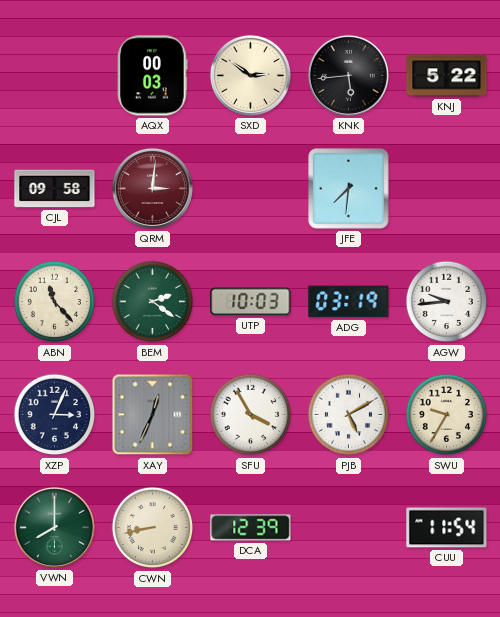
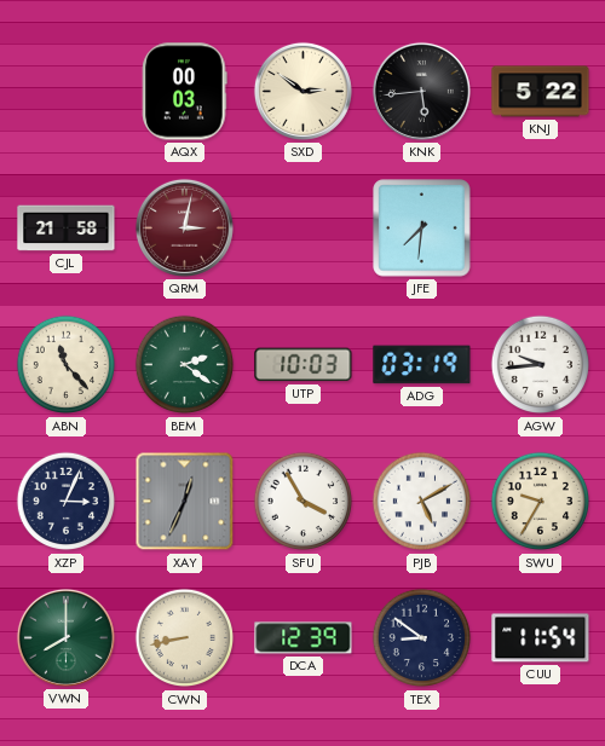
CJL: 09:58 -> 21:58 (67, 229)
QRM: 3:01 -> 3:02 (184, 227)
TEX: none -> 8:51 (422, 638)
